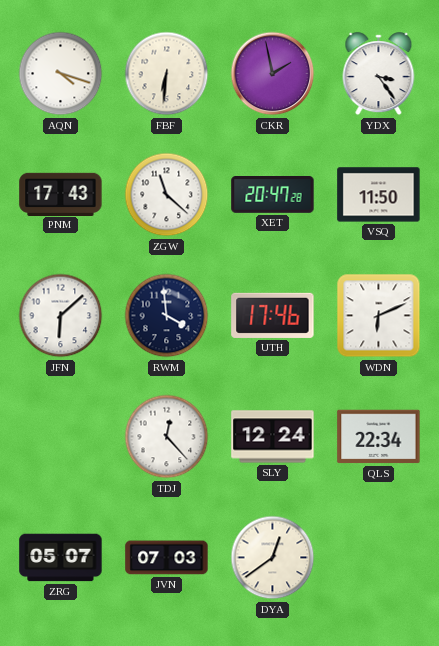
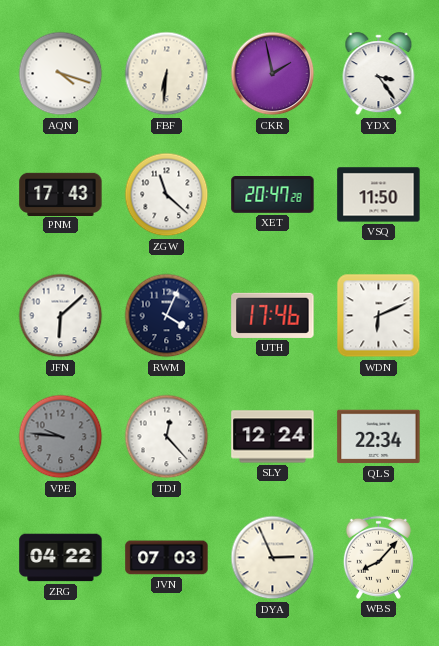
RWM: 3:59 -> 4:04 (167, 316)
VPE: none -> 9:46 (61, 437)
ZRG: 05:07 -> 04:22 (61, 558)
DYA: 12:39 -> 2:56 (273, 558)
WBS: none -> 8:07 (378, 557)
